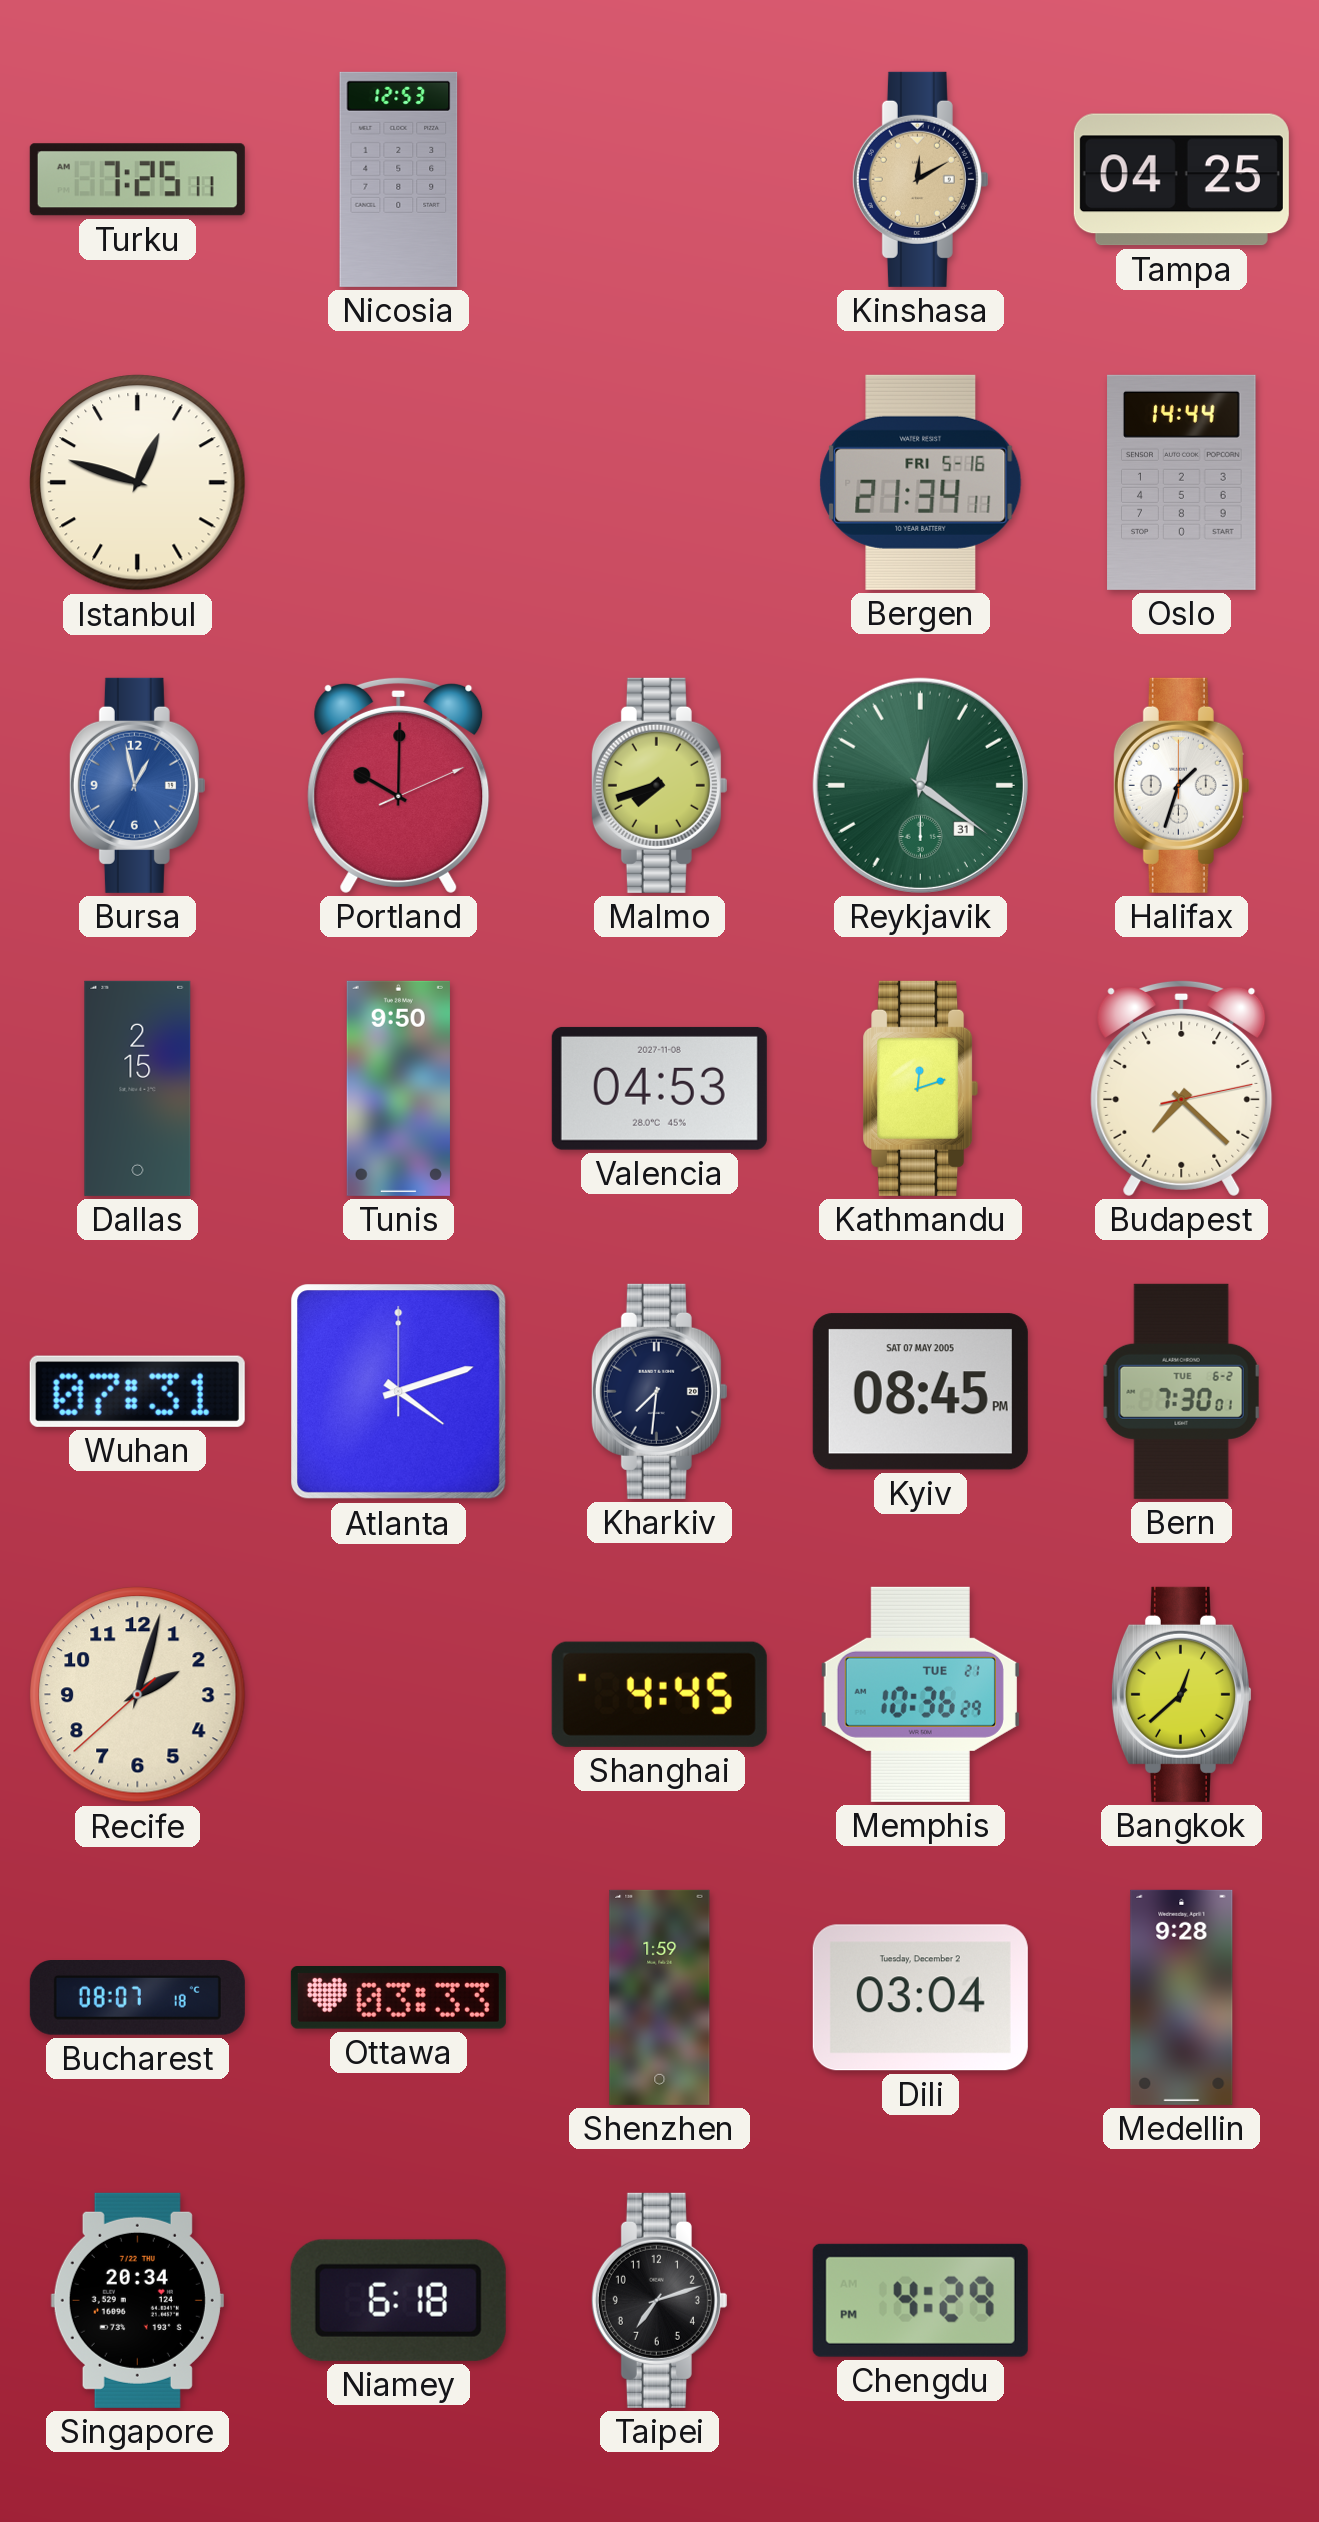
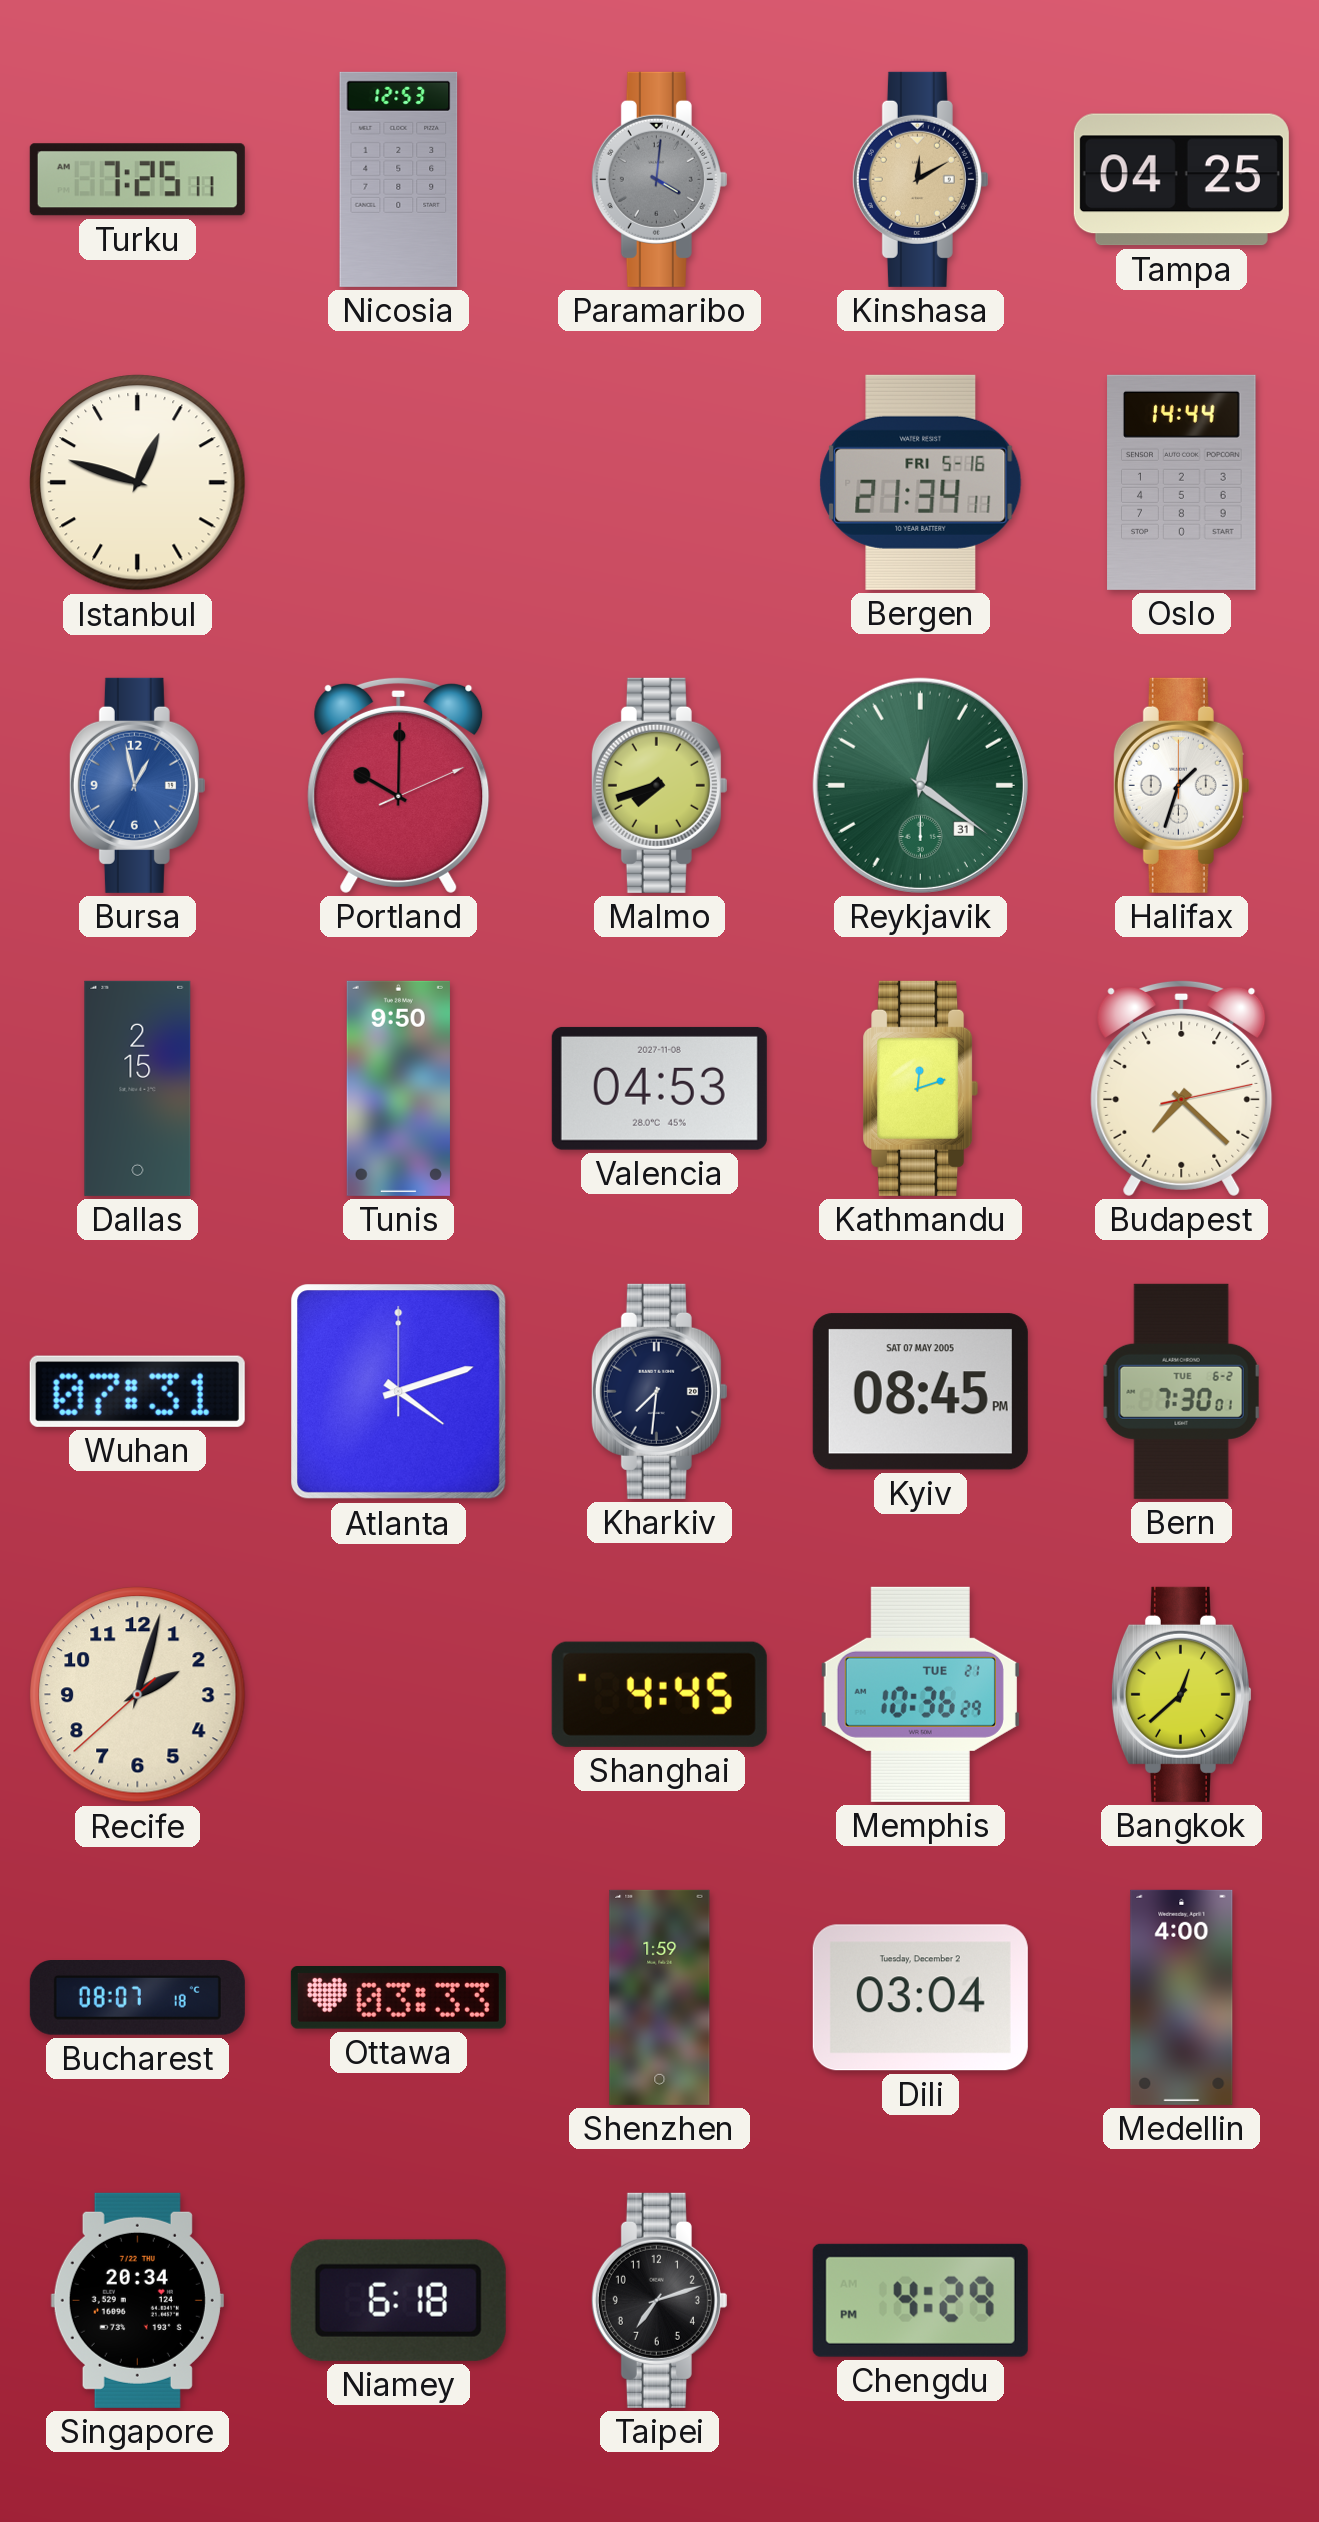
Paramaribo: none -> 4:01 (659, 179)
Medellin: 9:28 -> 4:00 (1182, 1997)
